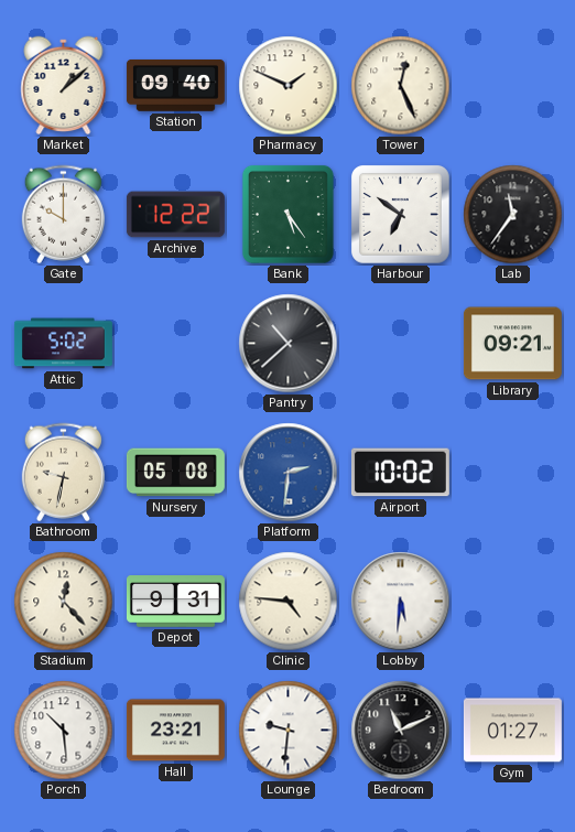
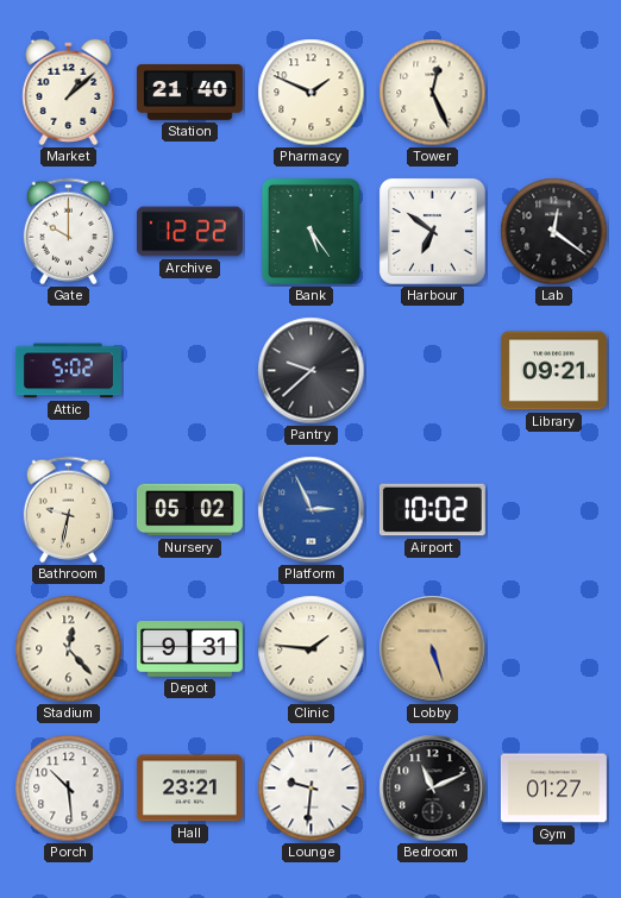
Station: 09:40 -> 21:40 (189, 92)
Lab: 11:36 -> 12:21 (554, 232)
Pantry: 10:38 -> 9:38 (312, 371)
Nursery: 05:08 -> 05:02 (189, 510)
Platform: 2:31 -> 2:56 (312, 510)
Clinic: 4:46 -> 1:46 (312, 649)
Lobby: 5:31 -> 5:27 (433, 649)
Lobby dial: white -> champagne (433, 649)
